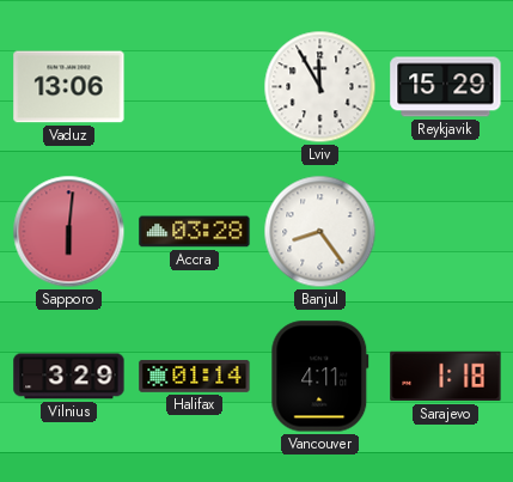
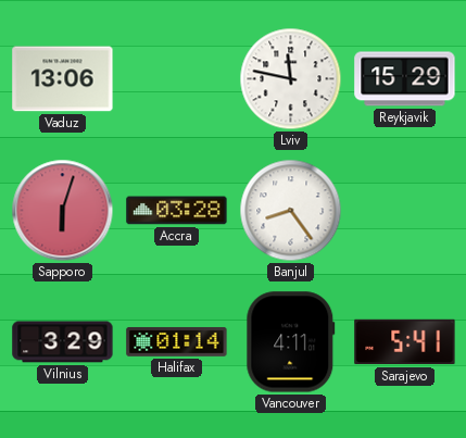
Lviv: 11:55 -> 11:47 (291, 79)
Sapporo: 6:01 -> 6:03 (63, 211)
Sarajevo: 1:18 -> 5:41 (405, 342)
